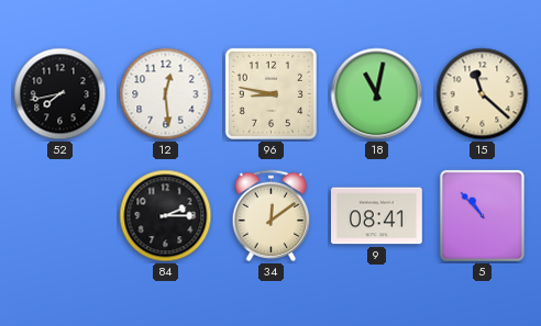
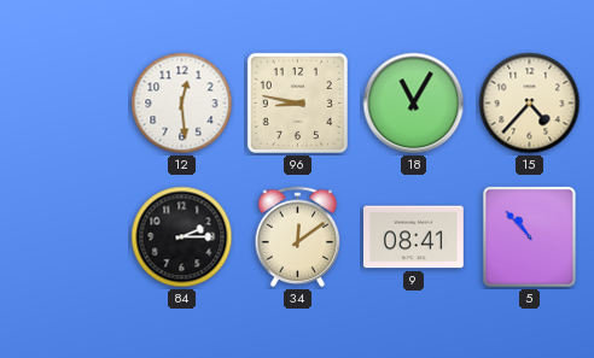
52: 7:43 -> none (60, 94)
18: 11:02 -> 11:05 (414, 104)
15: 11:22 -> 4:37 (530, 104)
